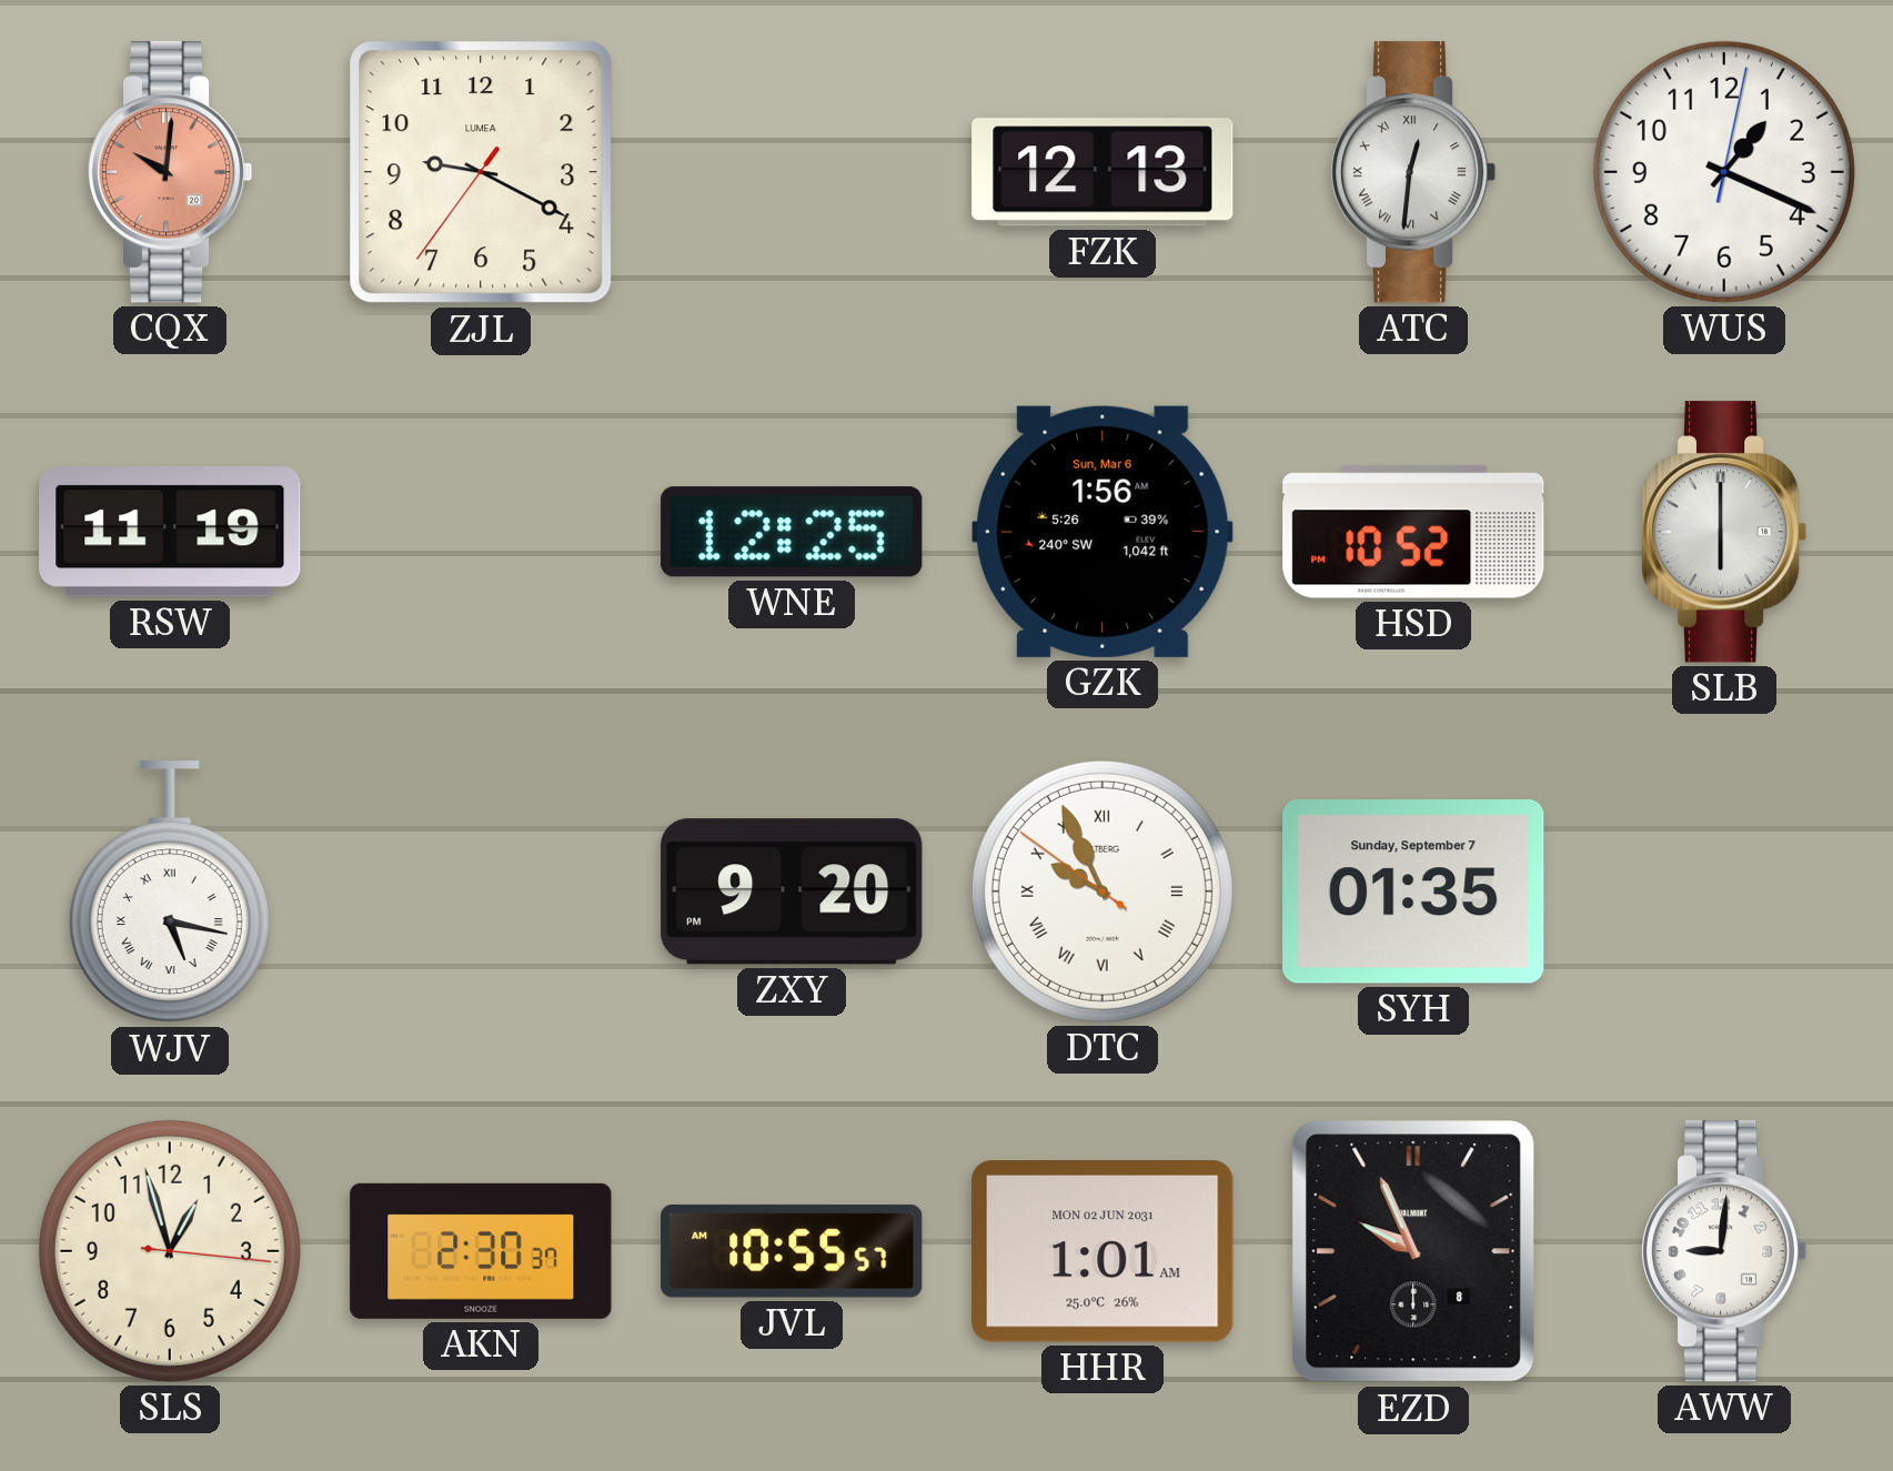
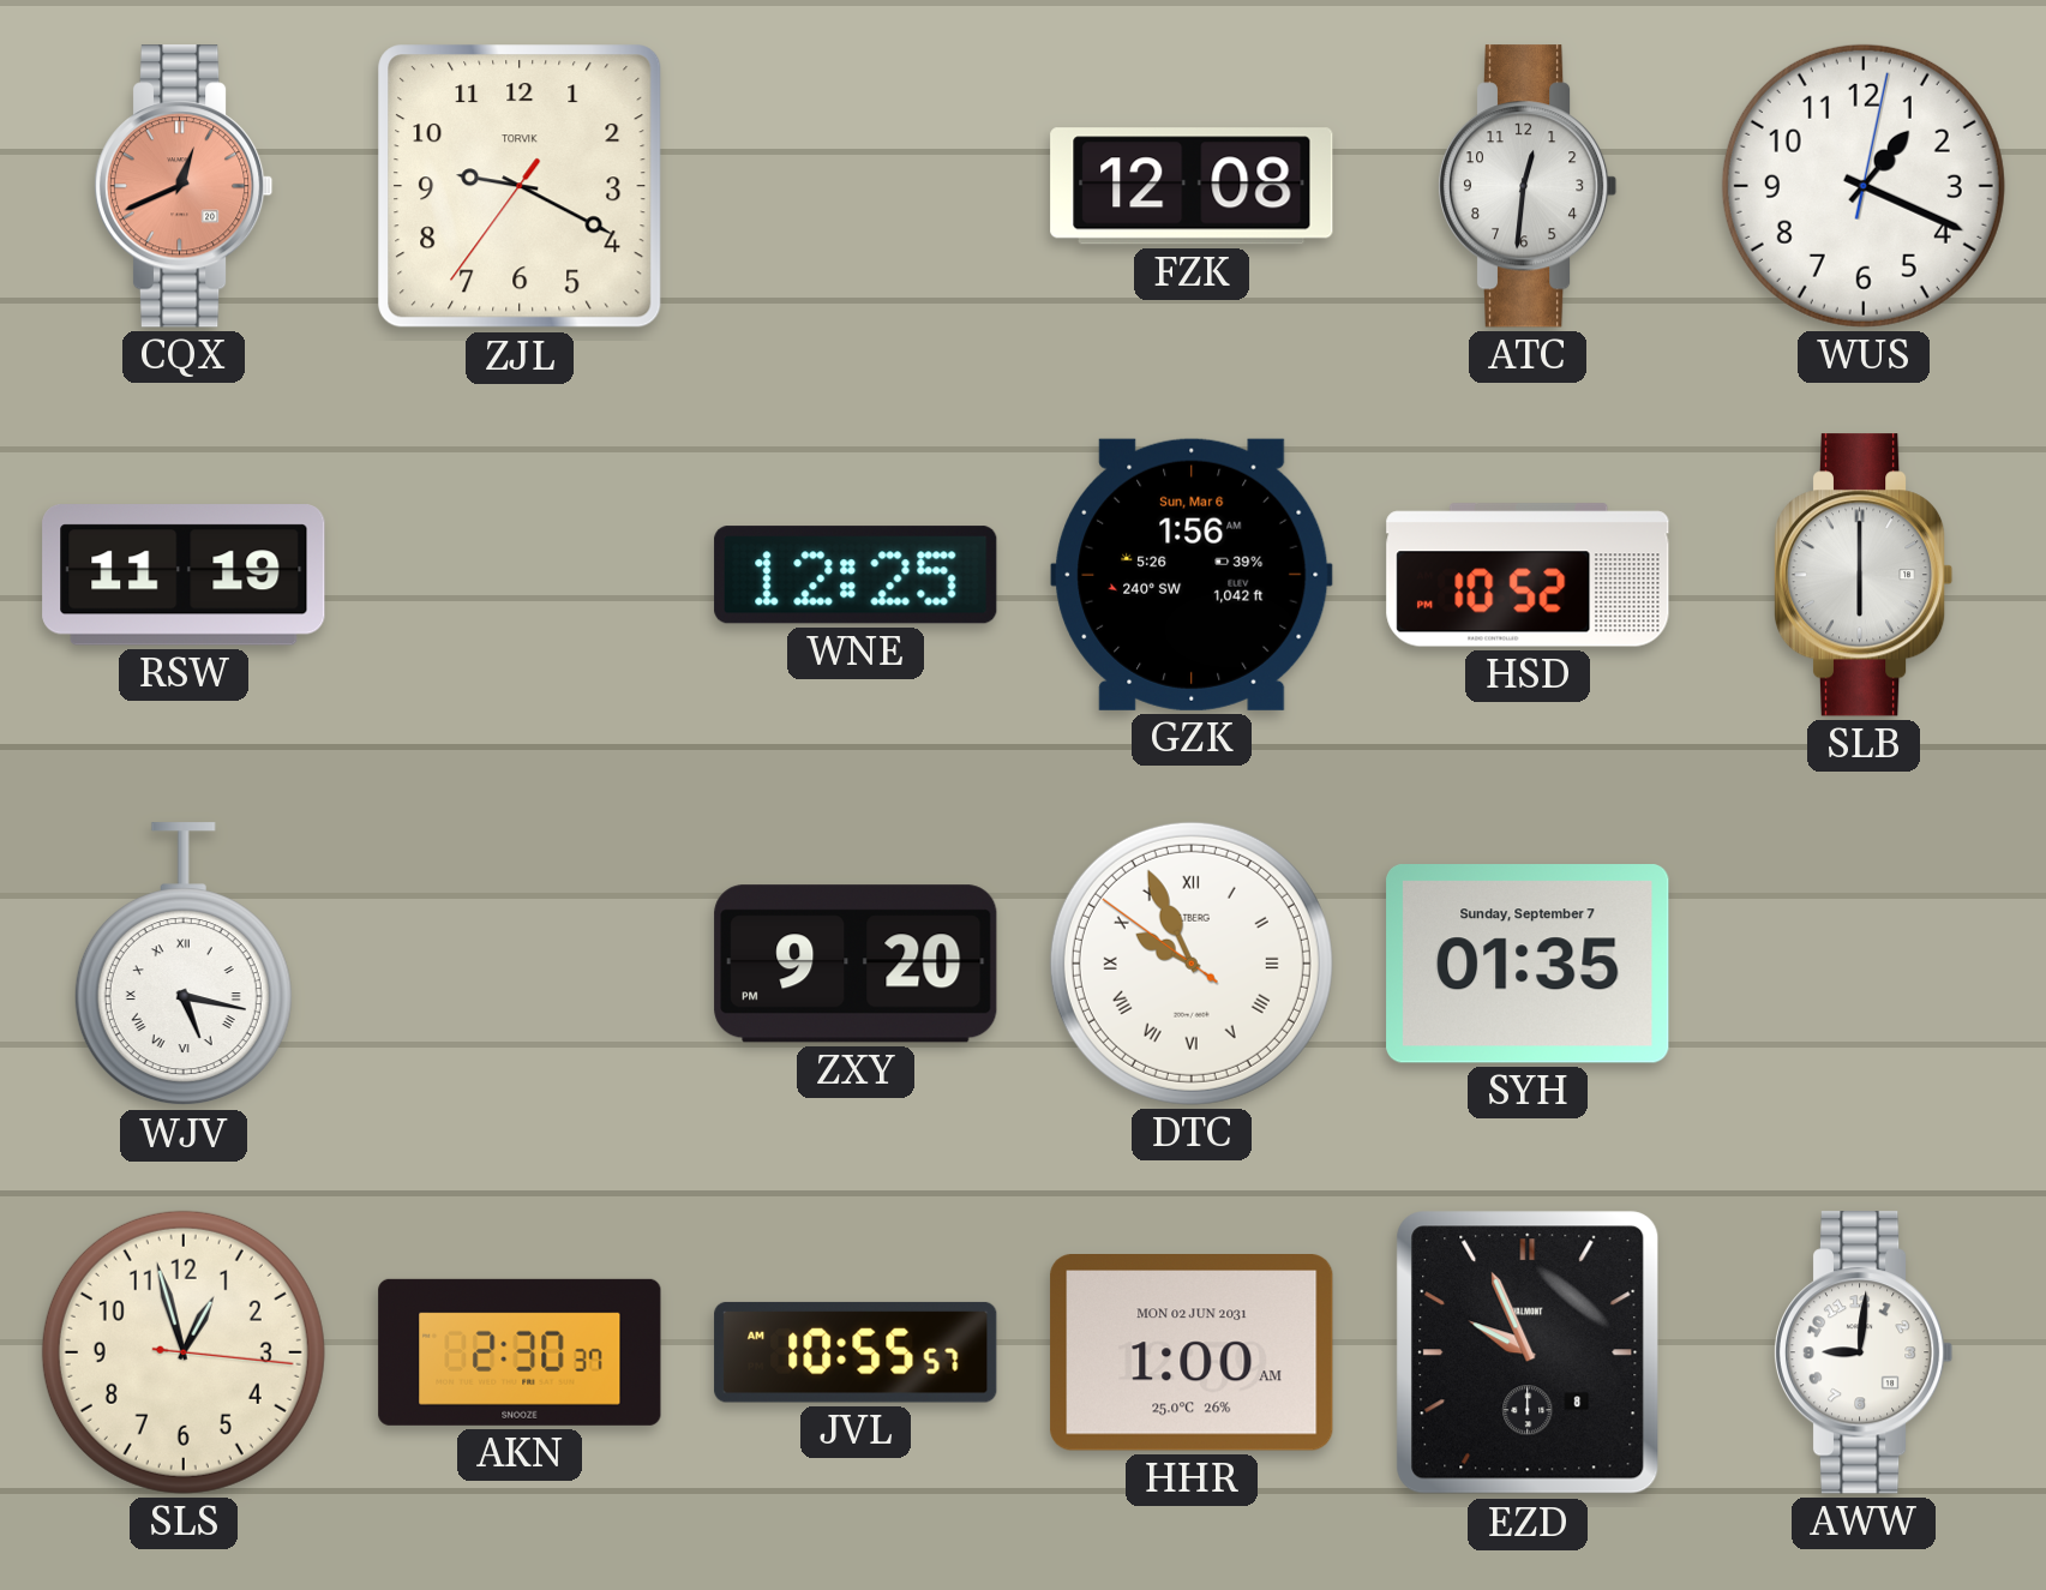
CQX: 10:01 -> 12:41 (184, 186)
ZJL brand: LUMEA -> TORVIK (520, 186)
FZK: 12:13 -> 12:08 (1192, 186)
ATC numerals: Roman -> Arabic (1528, 186)
HHR: 1:01 -> 1:00 (1192, 1354)
